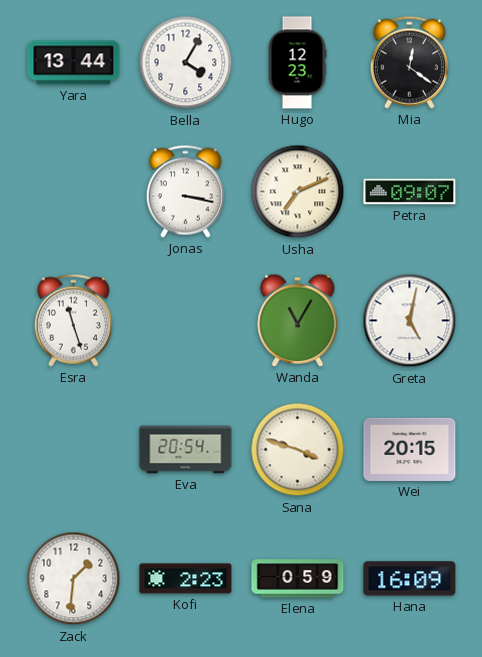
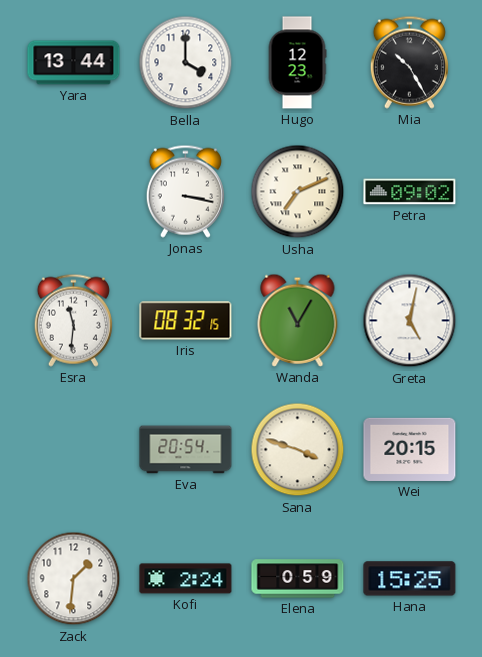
Bella: 4:05 -> 4:00 (186, 63)
Mia: 12:21 -> 10:25 (409, 62)
Petra: 09:07 -> 09:02 (410, 192)
Esra: 11:27 -> 11:31 (73, 320)
Iris: none -> 08:32 (186, 321)
Kofi: 2:23 -> 2:24 (186, 579)
Hana: 16:09 -> 15:25 (410, 579)
